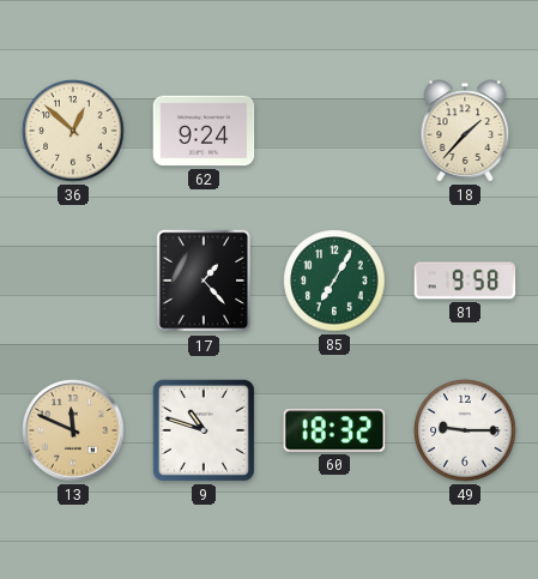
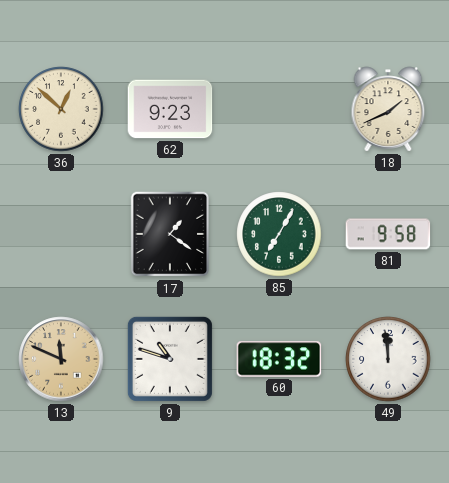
62: 9:24 -> 9:23 (170, 109)
18: 1:37 -> 1:41 (388, 109)
17: 1:23 -> 1:21 (170, 234)
49: 9:15 -> 11:59 (388, 359)
